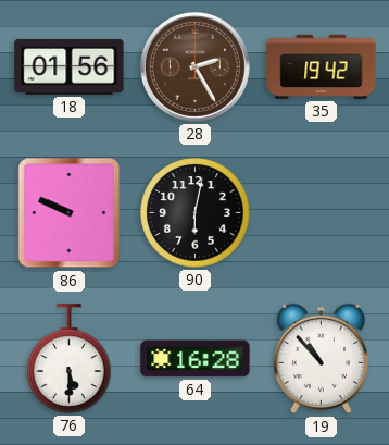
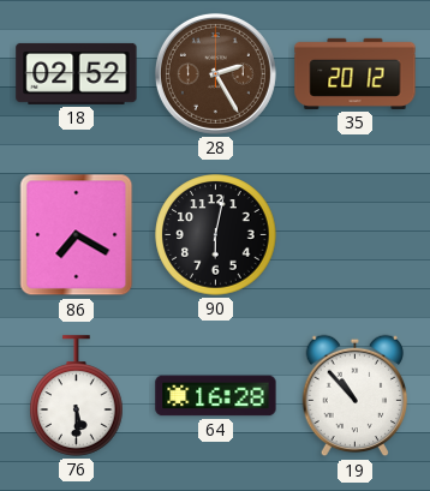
18: 01:56 -> 02:52 (77, 73)
35: 19:42 -> 20:12 (356, 73)
86: 9:49 -> 7:20 (77, 235)
